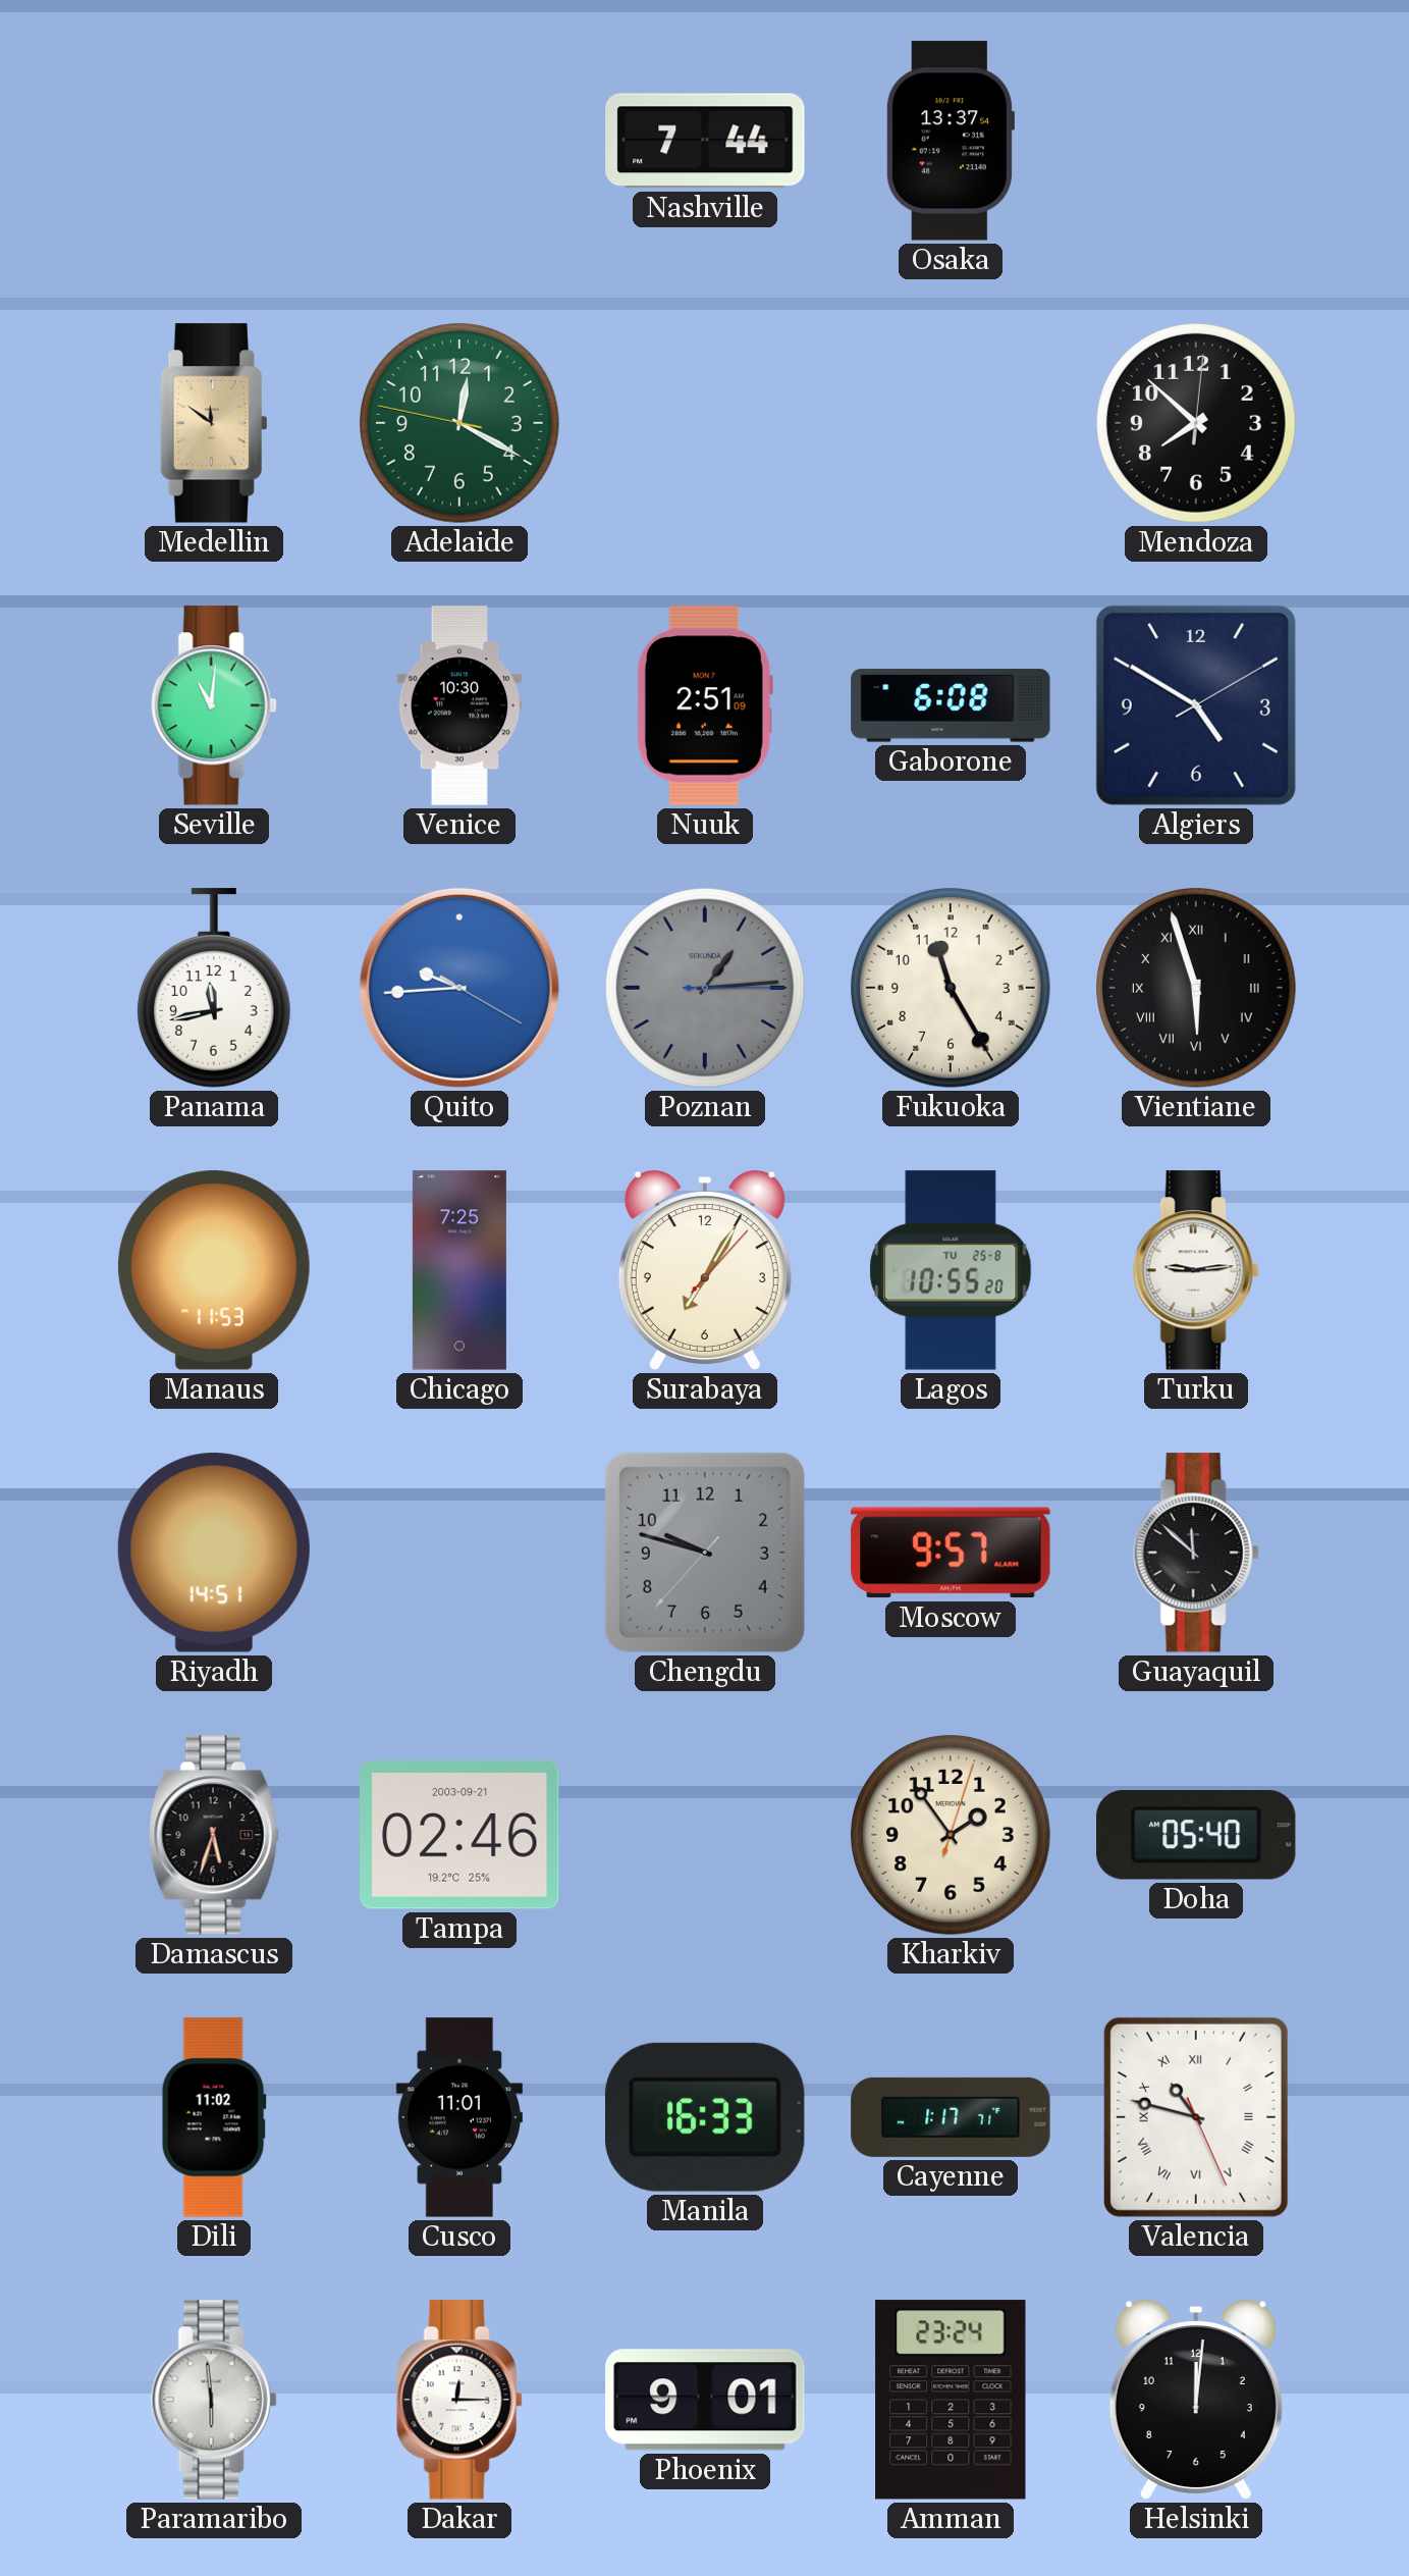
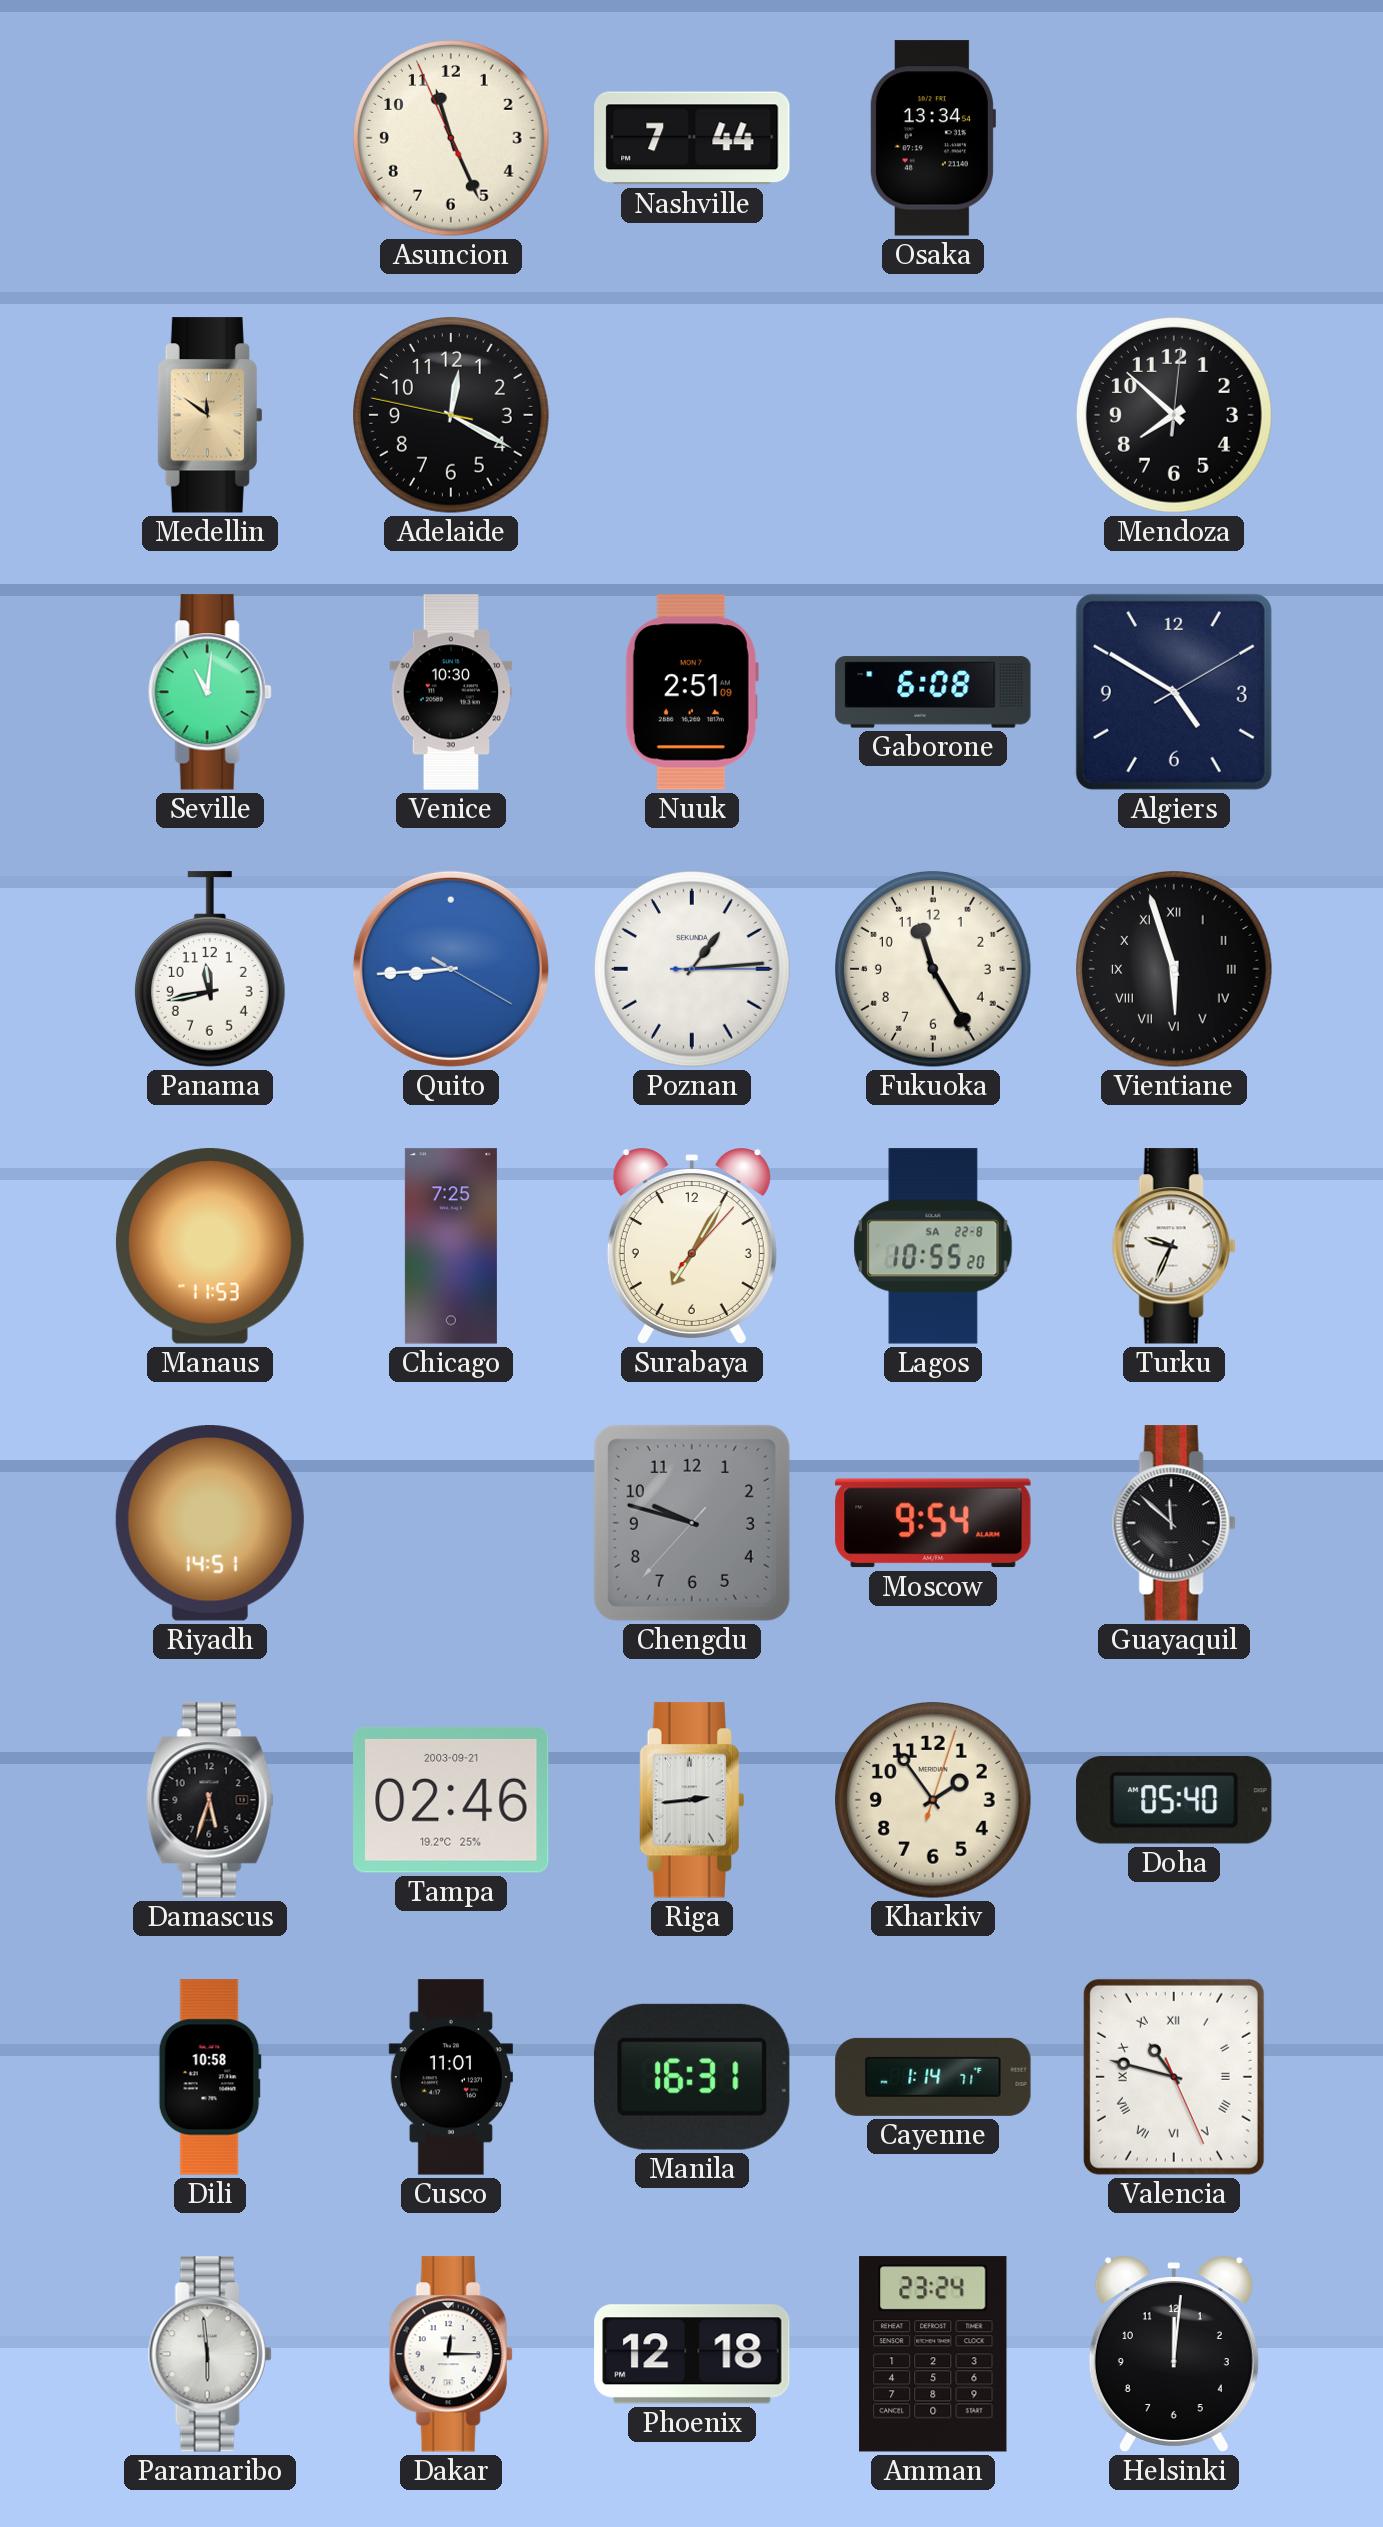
Asuncion: none -> 11:25 (452, 139)
Osaka: 13:37 -> 13:34 (932, 138)
Adelaide dial: green -> black (452, 416)
Quito: 9:44 -> 8:44 (451, 969)
Poznan dial: grey -> white (693, 970)
Lagos date: TU 25-8 -> SA 22-8 (933, 1246)
Turku: 9:14 -> 9:34 (1174, 1246)
Moscow: 9:57 -> 9:54 (933, 1523)
Riga: none -> 2:44 (691, 1800)
Dili: 11:02 -> 10:58 (210, 2077)
Manila: 16:33 -> 16:31 (692, 2077)
Cayenne: 1:17 -> 1:14 (933, 2077)
Phoenix: 9:01 -> 12:18 (692, 2354)
